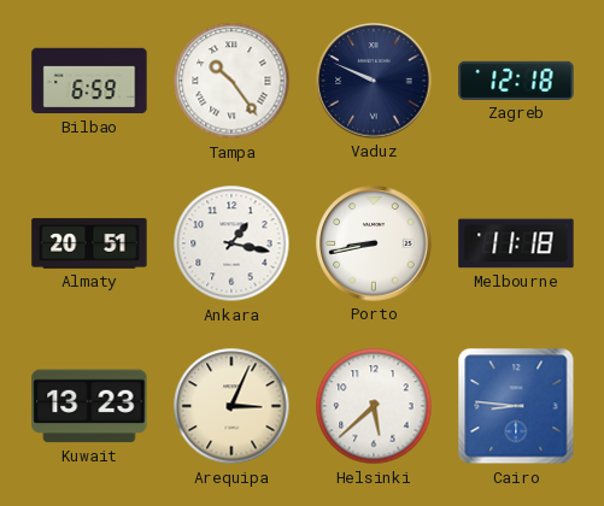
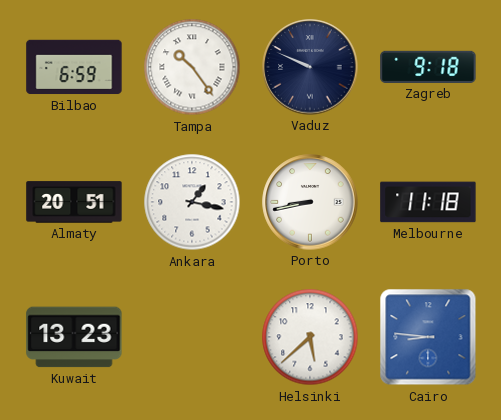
Zagreb: 12:18 -> 9:18 (428, 67)
Arequipa: 3:04 -> none (231, 406)
